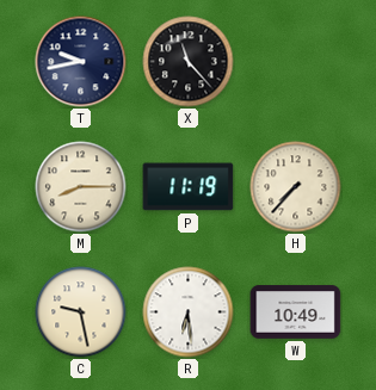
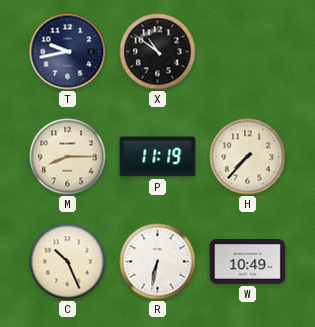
X: 11:23 -> 10:51 (158, 52)
C: 9:28 -> 10:26 (68, 262)
R: 6:29 -> 6:32 (158, 262)
